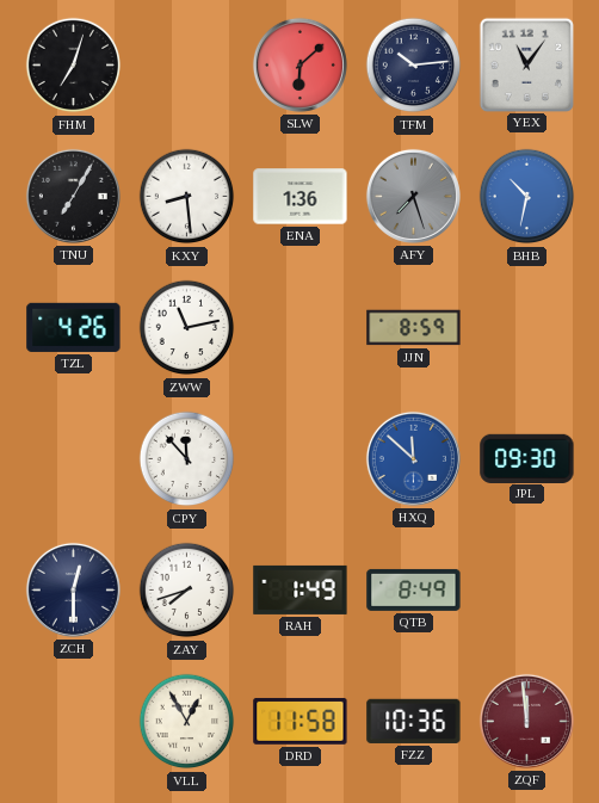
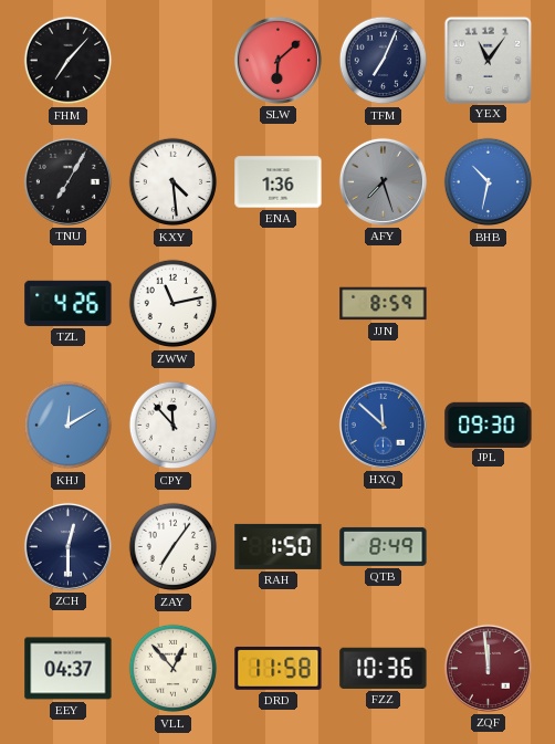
FHM: 7:03 -> 7:07 (69, 61)
TFM: 10:14 -> 7:04 (384, 61)
KXY: 8:29 -> 4:29 (174, 182)
KHJ: none -> 12:10 (69, 426)
ZAY: 7:42 -> 7:06 (174, 547)
RAH: 1:49 -> 1:50 (279, 546)
EEY: none -> 04:37 (69, 669)
VLL: 12:55 -> 12:53 (174, 669)
